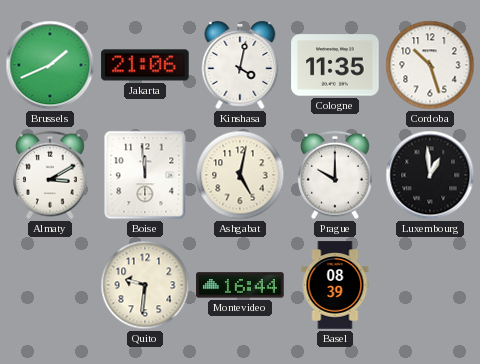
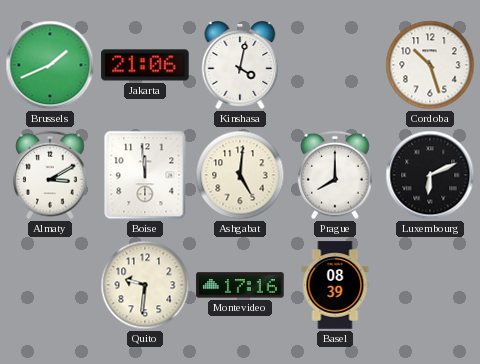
Cologne: 11:35 -> none (335, 65)
Ashgabat: 5:02 -> 5:01 (240, 175)
Prague: 10:00 -> 8:00 (336, 175)
Luxembourg: 12:59 -> 6:11 (430, 175)
Montevideo: 16:44 -> 17:16 (240, 285)
